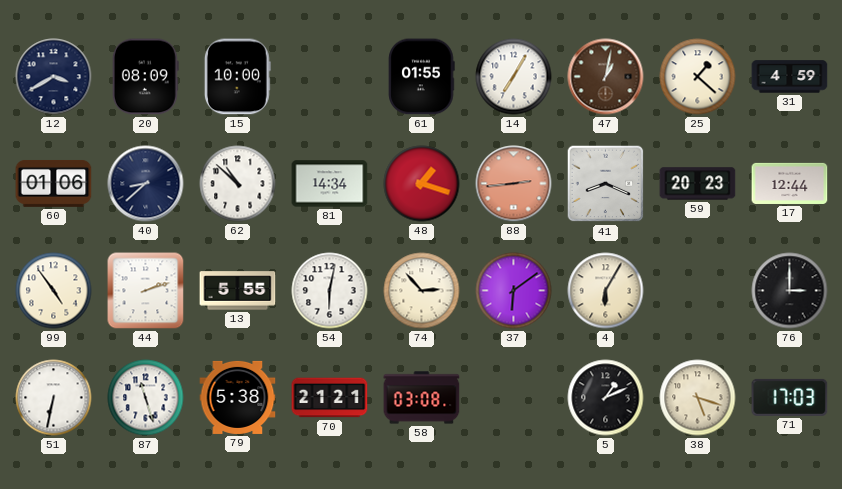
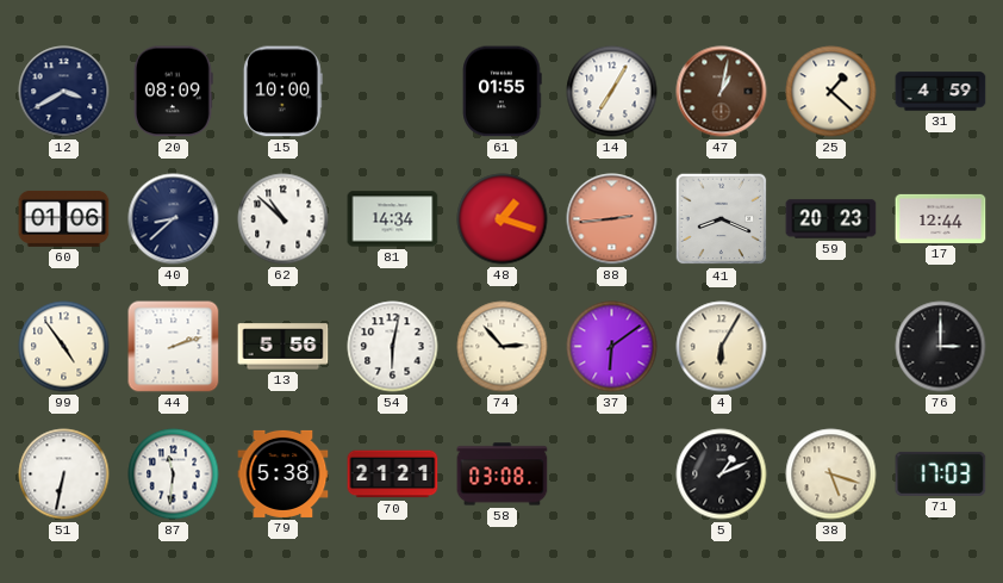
13: 5:55 -> 5:56 (284, 347)
87: 11:27 -> 11:31 (174, 475)
